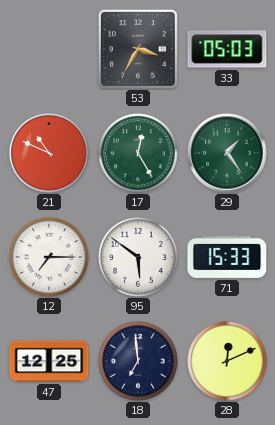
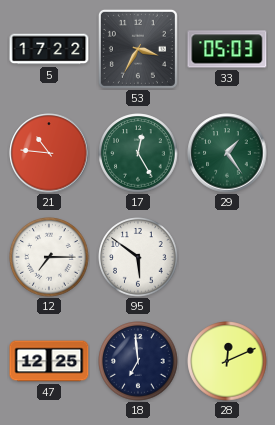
5: none -> 17:22 (49, 49)
21: 10:49 -> 10:46 (49, 153)
71: 15:33 -> none (227, 257)
